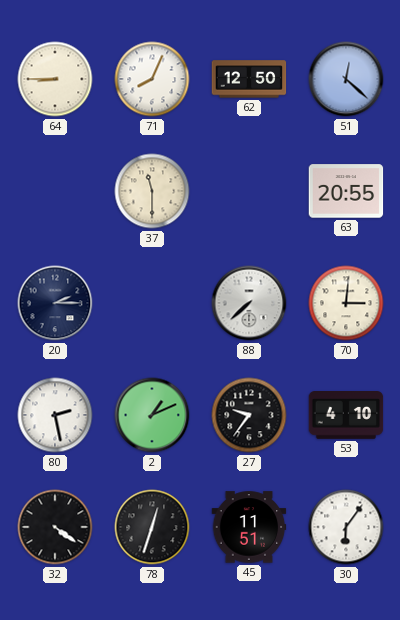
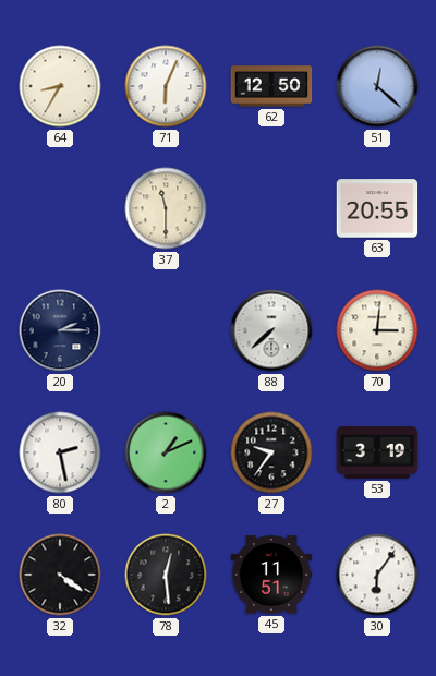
64: 8:45 -> 8:35 (60, 86)
71: 8:04 -> 6:04 (166, 86)
53: 4:10 -> 3:19 (377, 454)
78: 12:33 -> 12:29 (166, 575)
